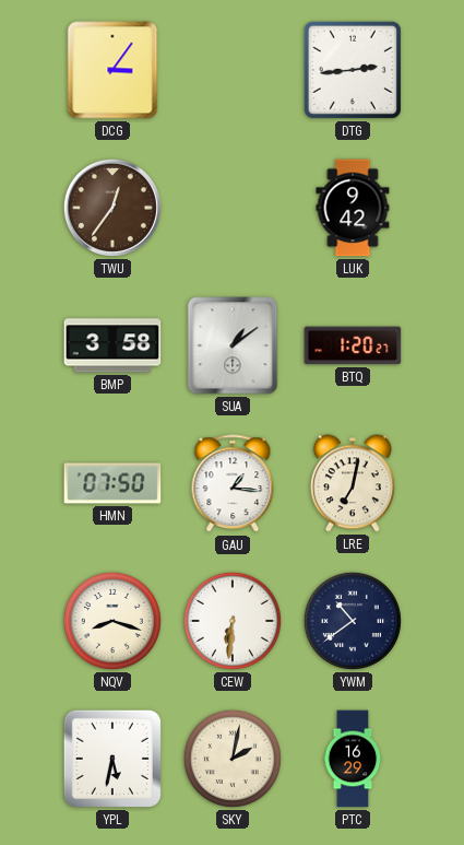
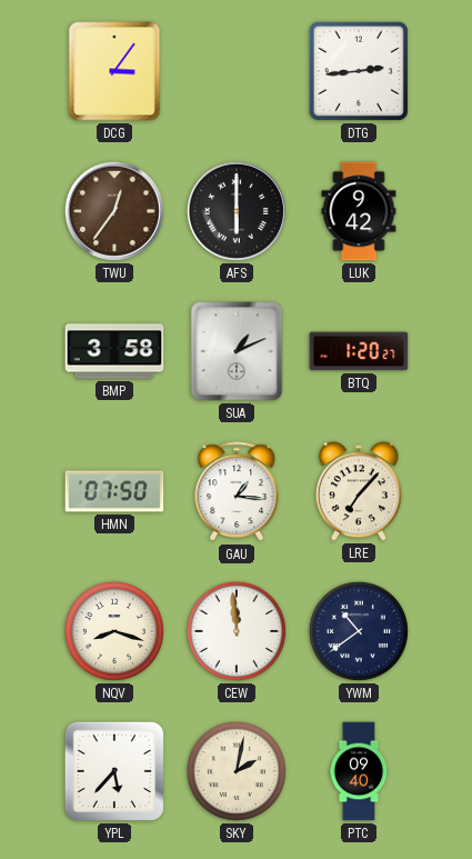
AFS: none -> 6:00 (237, 211)
SUA: 1:09 -> 1:11 (237, 351)
LRE: 7:02 -> 7:07 (359, 491)
CEW: 6:31 -> 11:59 (237, 631)
YPL: 5:32 -> 5:37 (114, 771)
PTC: 16:29 -> 09:40 (359, 771)
